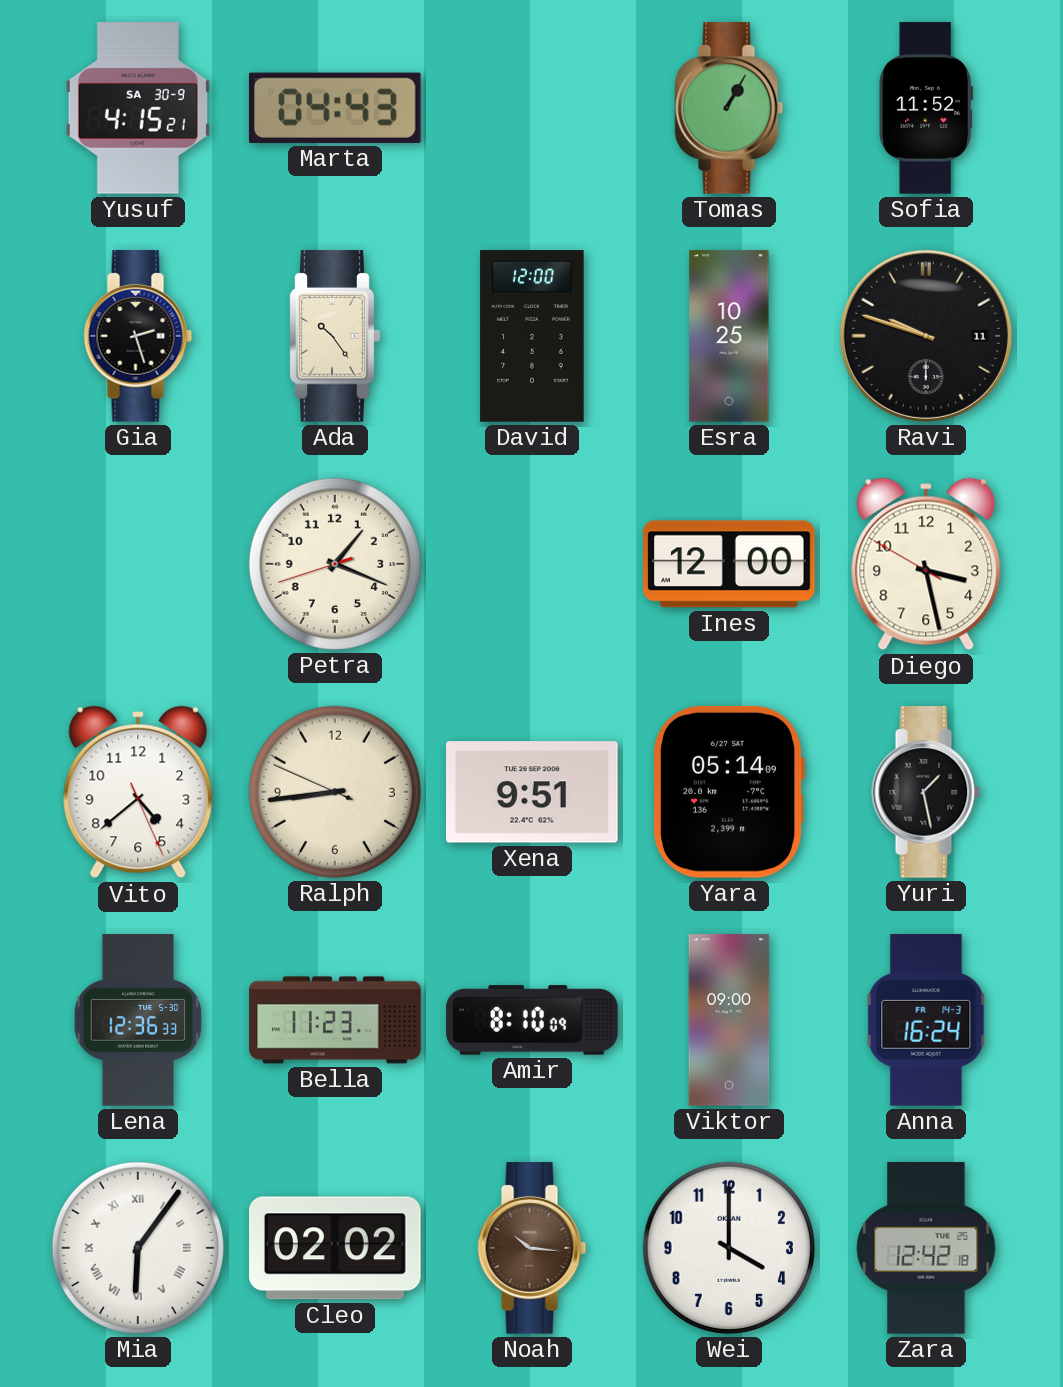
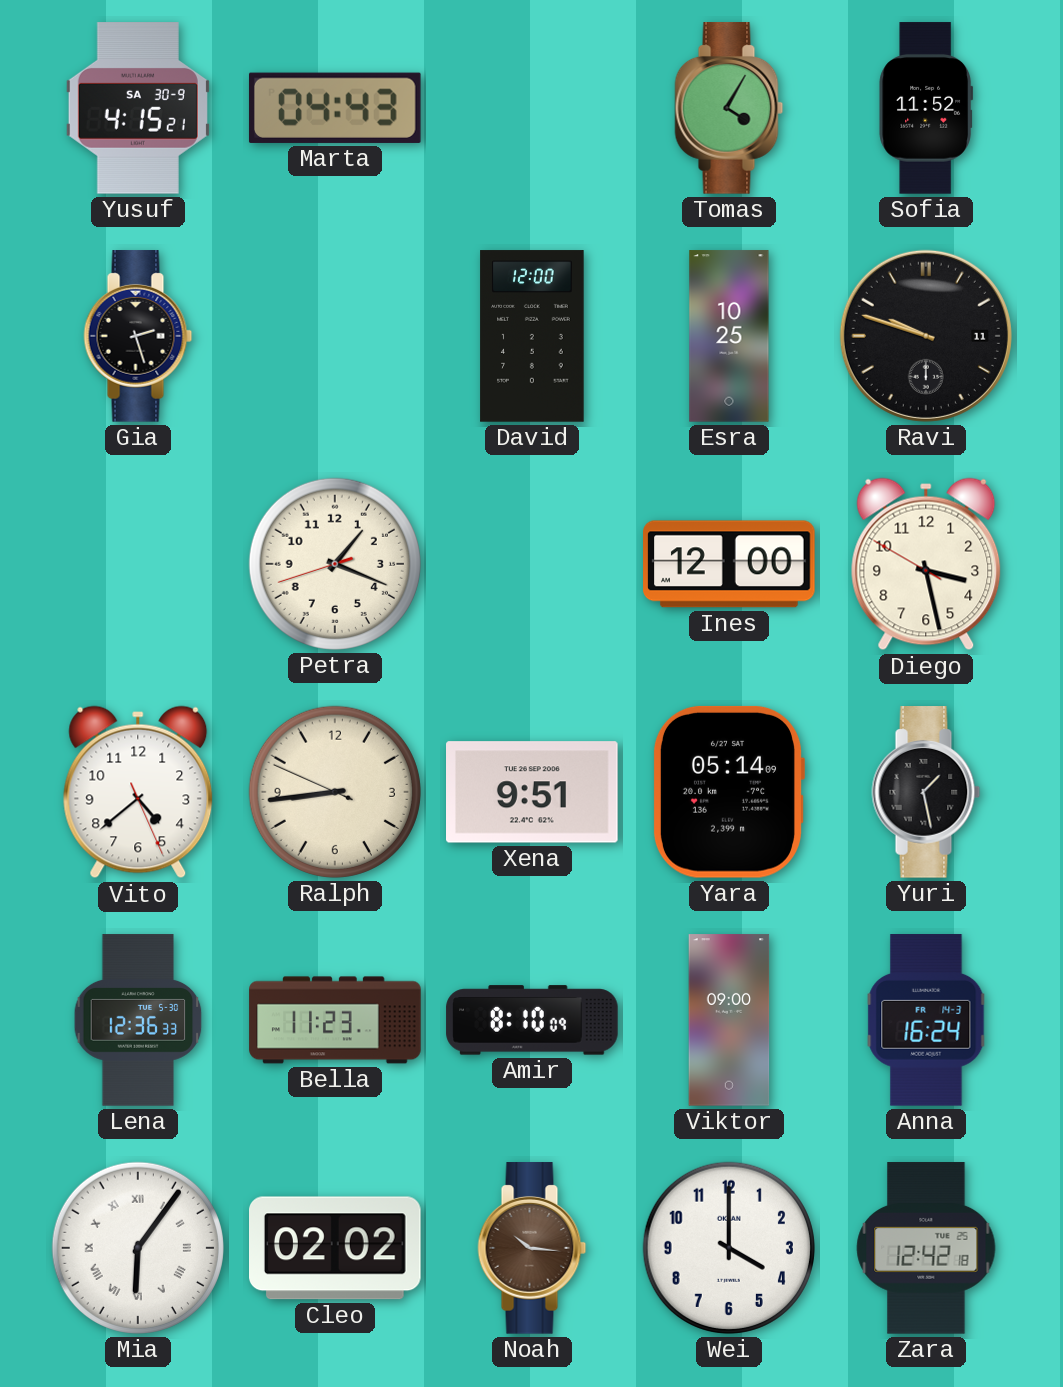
Tomas: 1:05 -> 4:05 (729, 108)
Ada: 10:24 -> none (335, 336)
